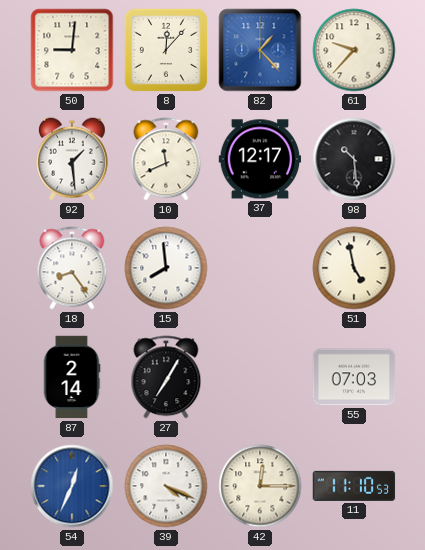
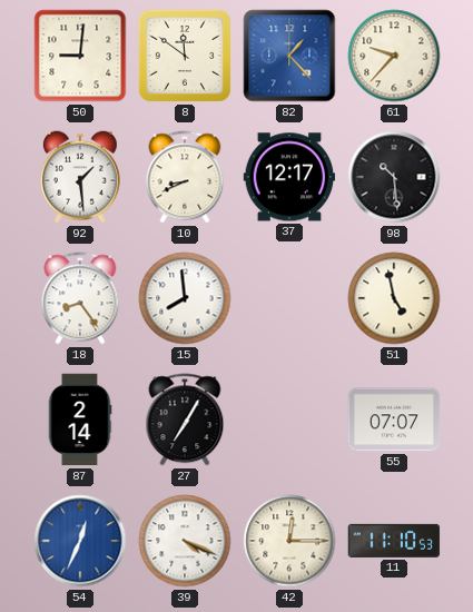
8: 12:07 -> 11:51 (185, 56)
10: 11:41 -> 8:41 (185, 177)
55: 07:03 -> 07:07 (394, 419)
